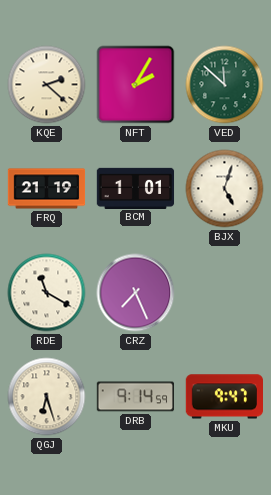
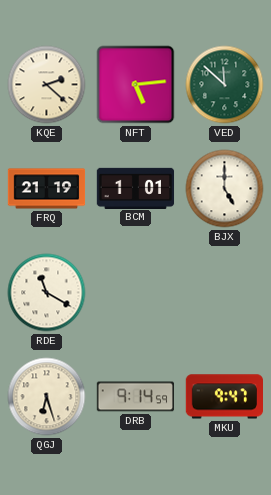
NFT: 2:05 -> 5:14 (136, 85)
BJX: 5:03 -> 5:00 (225, 189)
CRZ: 7:26 -> none (136, 293)
